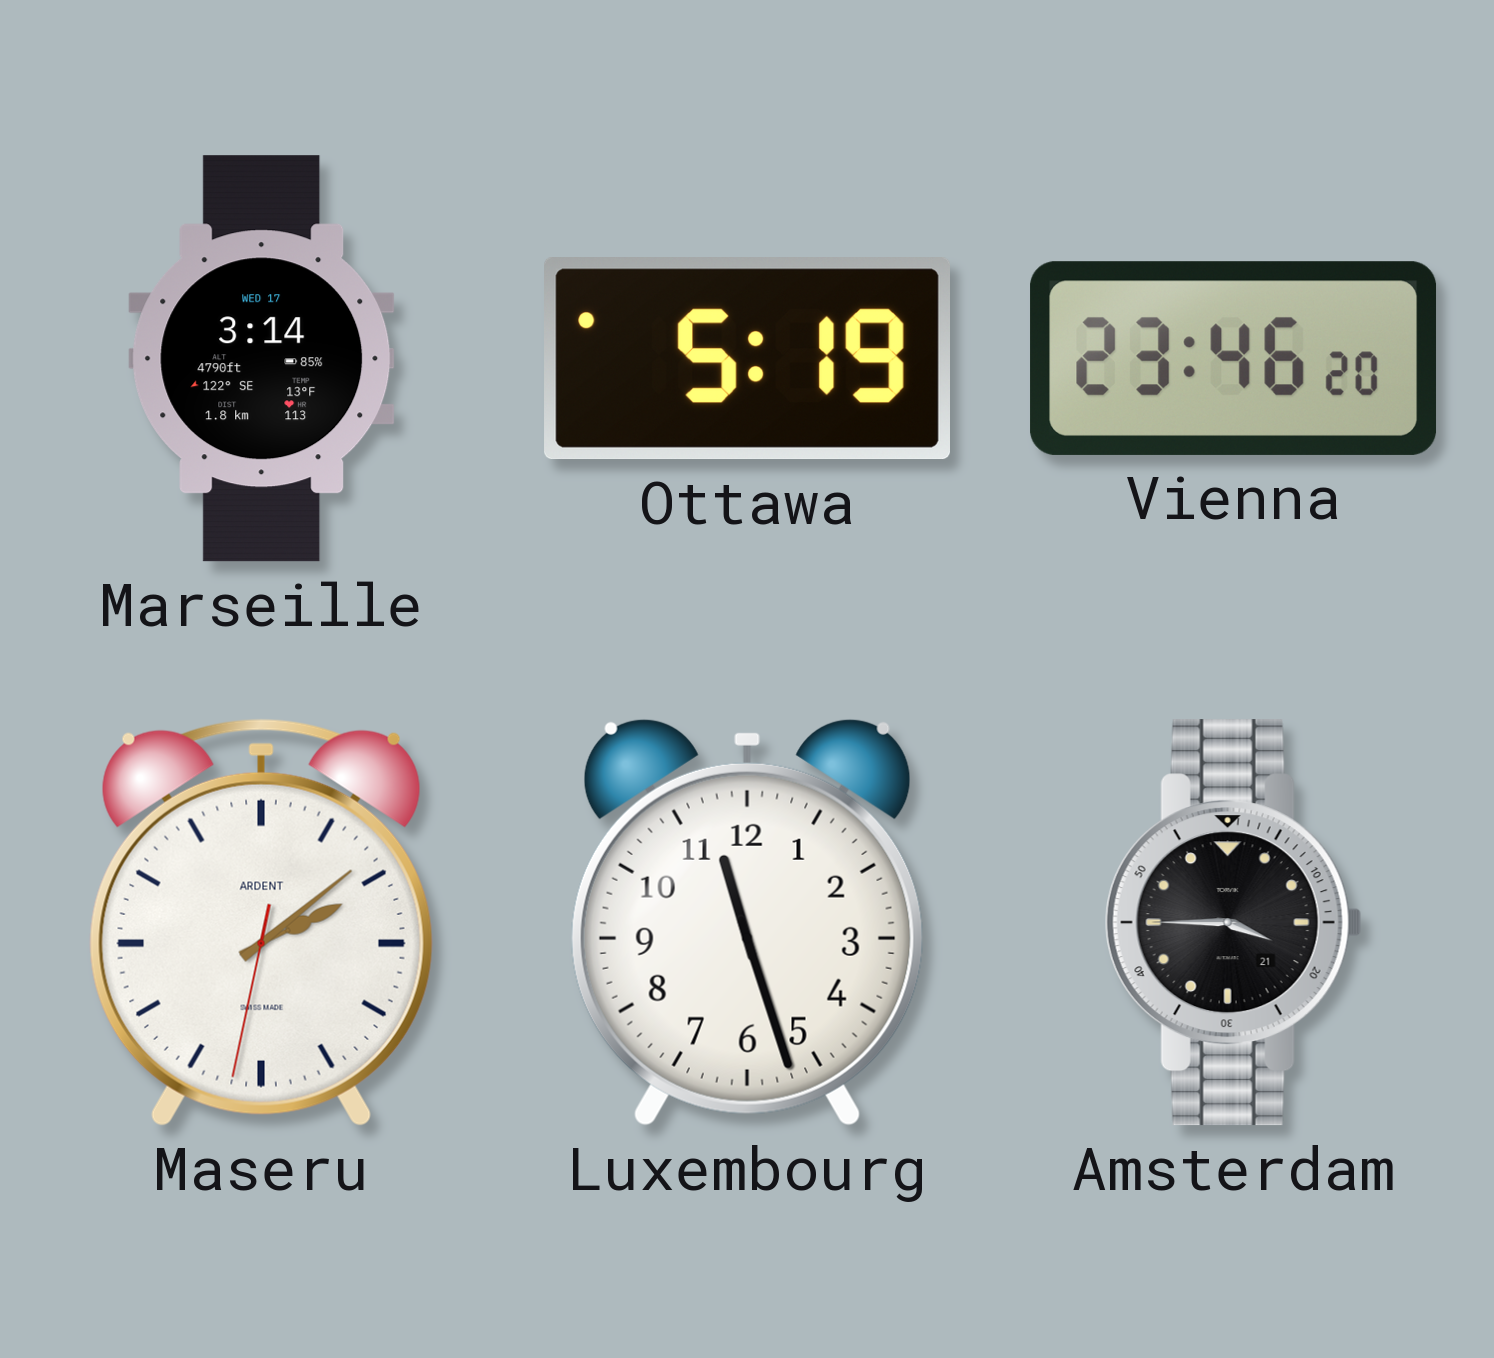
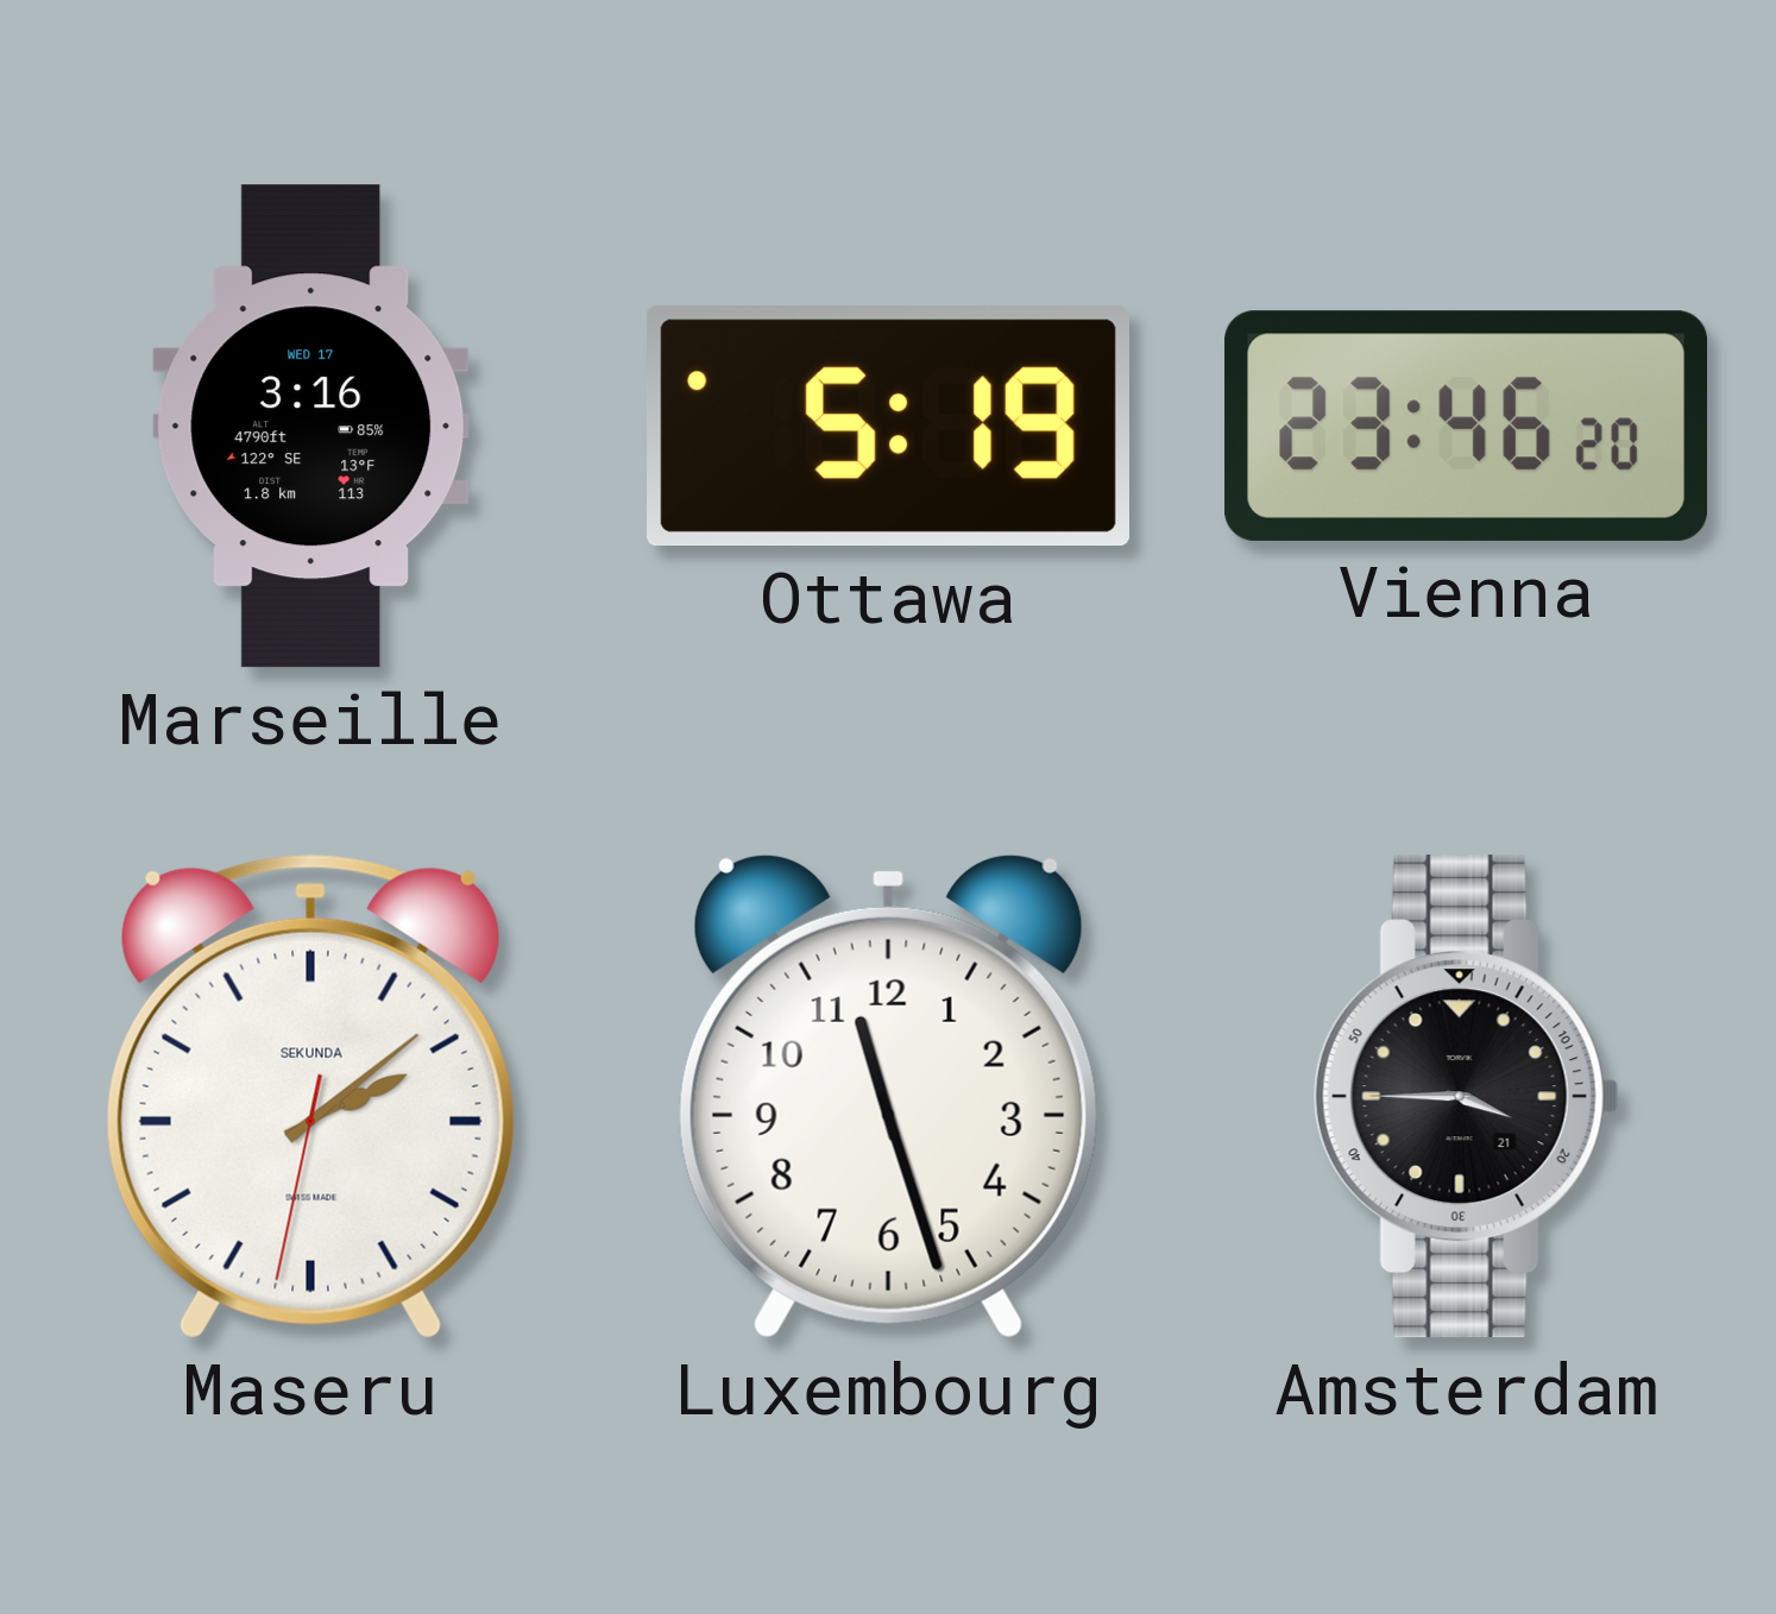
Marseille: 3:14 -> 3:16 (311, 427)
Maseru brand: ARDENT -> SEKUNDA (310, 1096)
